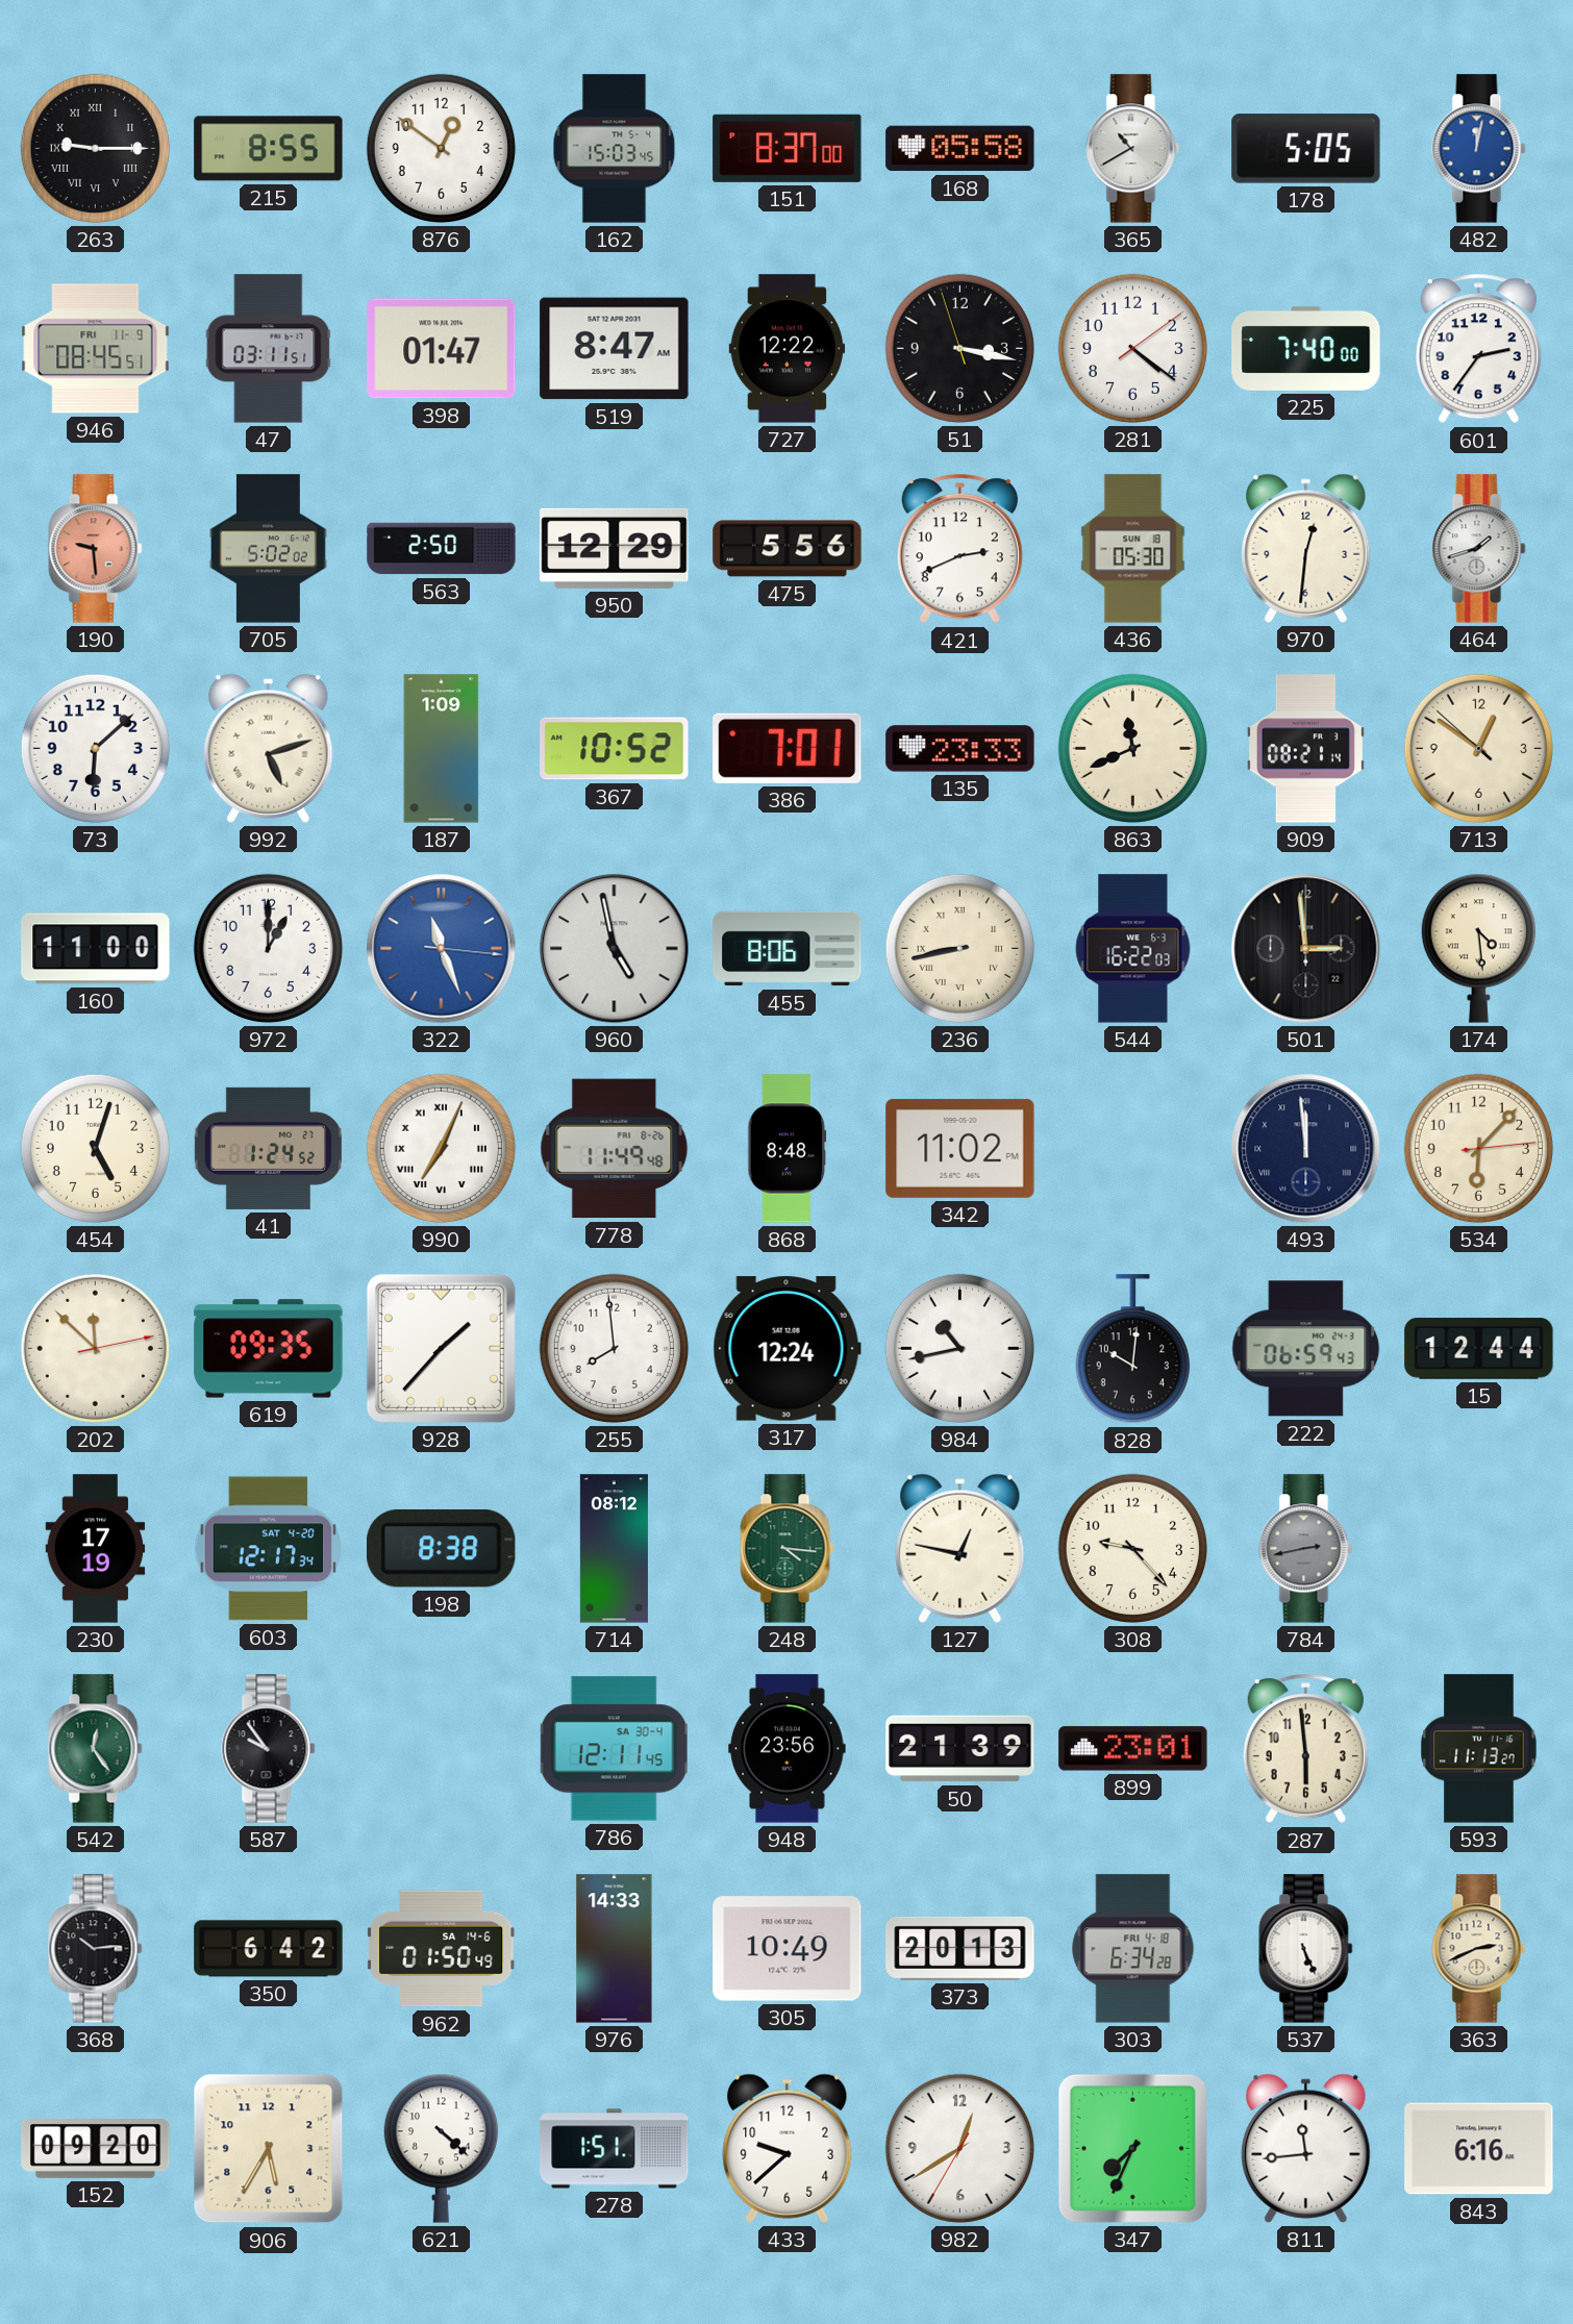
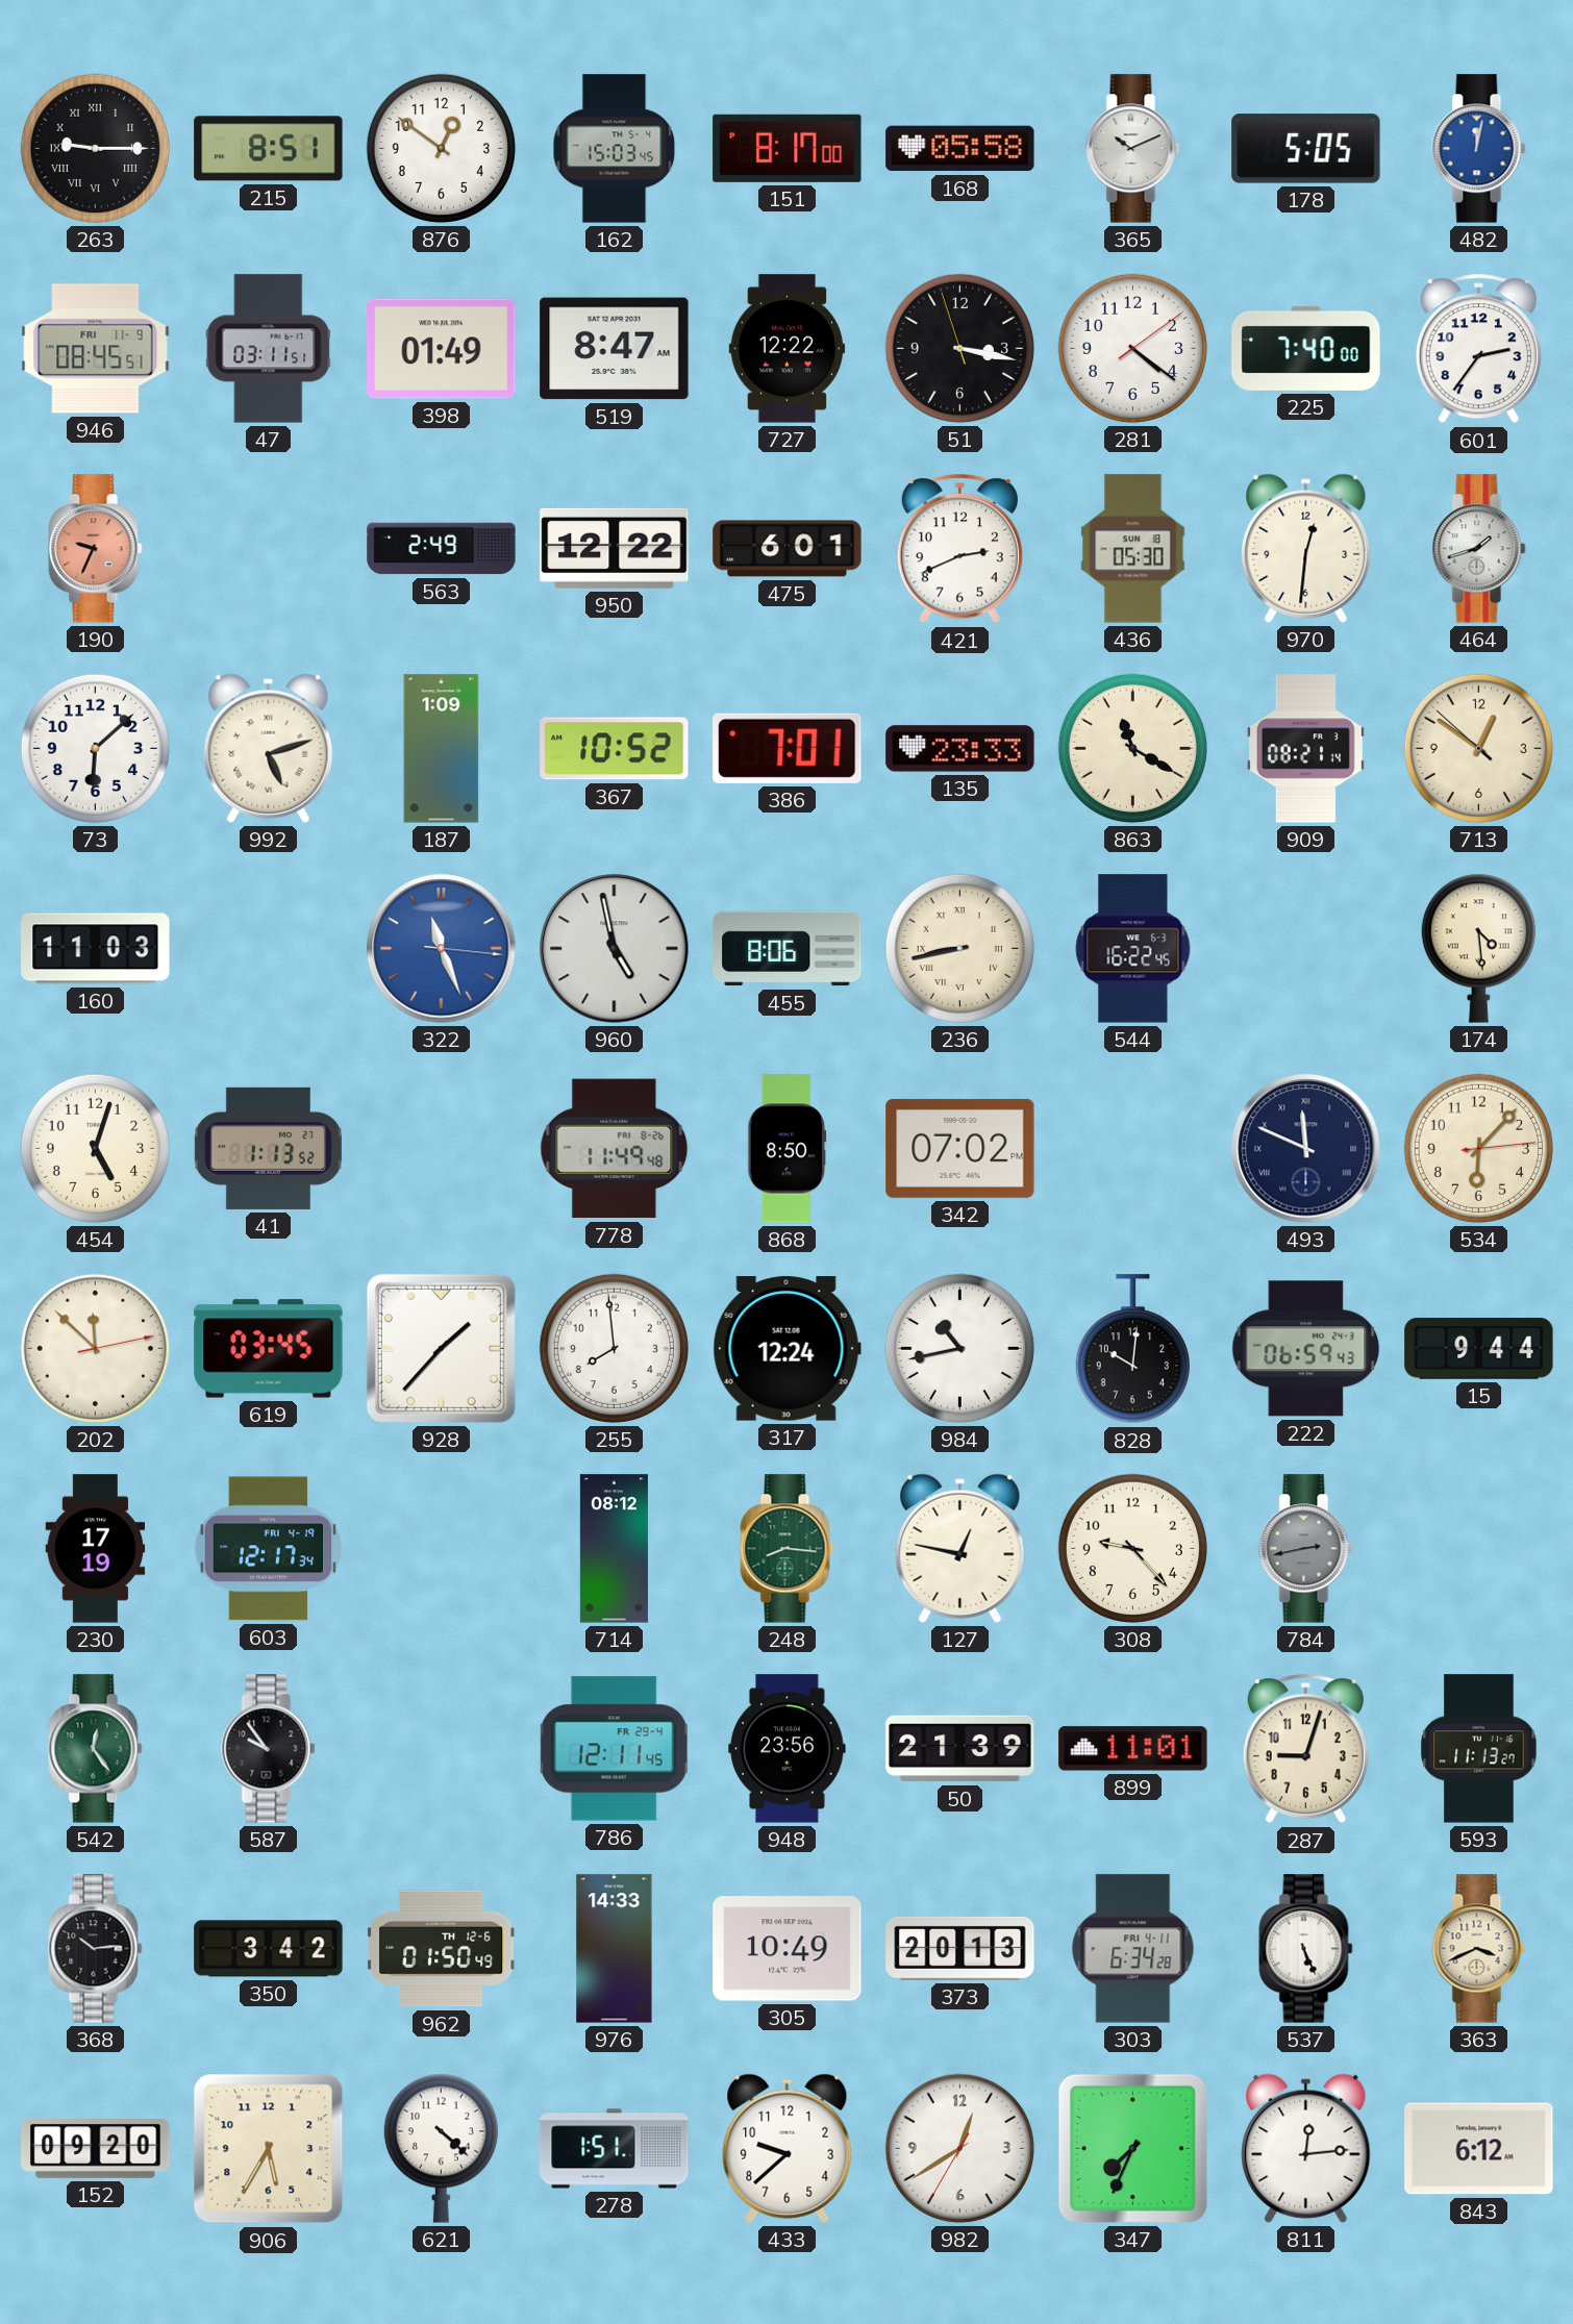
215: 8:55 -> 8:51 (269, 149)
151: 8:37 -> 8:17 (788, 148)
365: 10:40 -> 10:11 (1133, 149)
398: 01:47 -> 01:49 (442, 349)
190: 9:29 -> 9:34 (96, 549)
705: 5:02 -> none (269, 549)
563: 2:50 -> 2:49 (442, 549)
950: 12:29 -> 12:22 (615, 548)
475: 5:56 -> 6:01 (788, 549)
863: 11:41 -> 11:20 (1132, 748)
160: 11:00 -> 11:03 (96, 949)
972: 1:00 -> none (268, 948)
544: 16:22:03 -> 16:22:45 (1133, 949)
501: 2:59 -> none (1306, 949)
41: 1:24 -> 1:13 (268, 1148)
990: 7:04 -> none (441, 1148)
868: 8:48 -> 8:50 (788, 1149)
342: 11:02 -> 07:02 (960, 1148)
493: 11:59 -> 11:49 (1306, 1149)
619: 09:35 -> 03:45 (269, 1349)
15: 12:44 -> 9:44 (1479, 1349)
603 date: SAT 4-20 -> FRI 4-19 (269, 1549)
198: 8:38 -> none (442, 1549)
248: 4:16 -> 8:16 (788, 1549)
786 date: SA 30-4 -> FR 29-4 (614, 1749)
899: 23:01 -> 11:01 (1133, 1749)
287: 5:59 -> 9:03 (1305, 1749)
350: 6:42 -> 3:42 (269, 1949)
962 date: SA 14-6 -> TH 12-6 (442, 1949)
303 date: FRI 4-18 -> FRI 4-11 (1133, 1949)
363: 2:41 -> 3:41 (1479, 1949)
811: 11:44 -> 12:14 (1306, 2148)
843: 6:16 -> 6:12 (1479, 2149)
